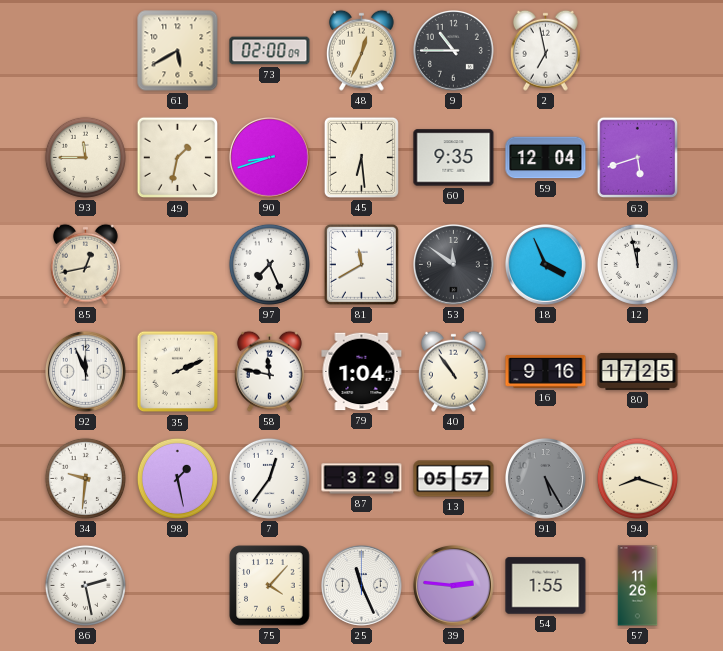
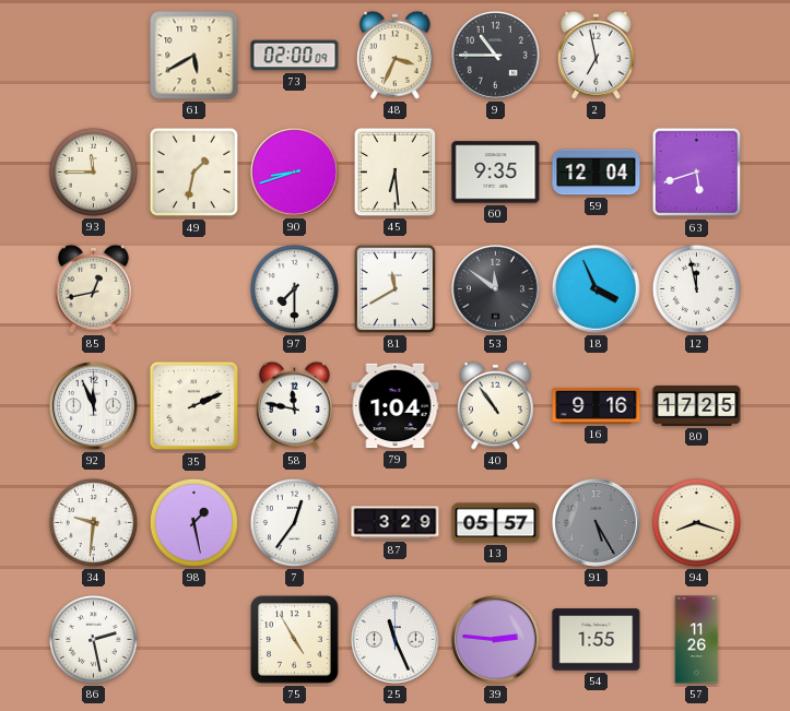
48: 12:34 -> 3:34 (394, 55)
97: 7:26 -> 7:30 (294, 288)
75: 4:07 -> 4:55 (295, 640)
